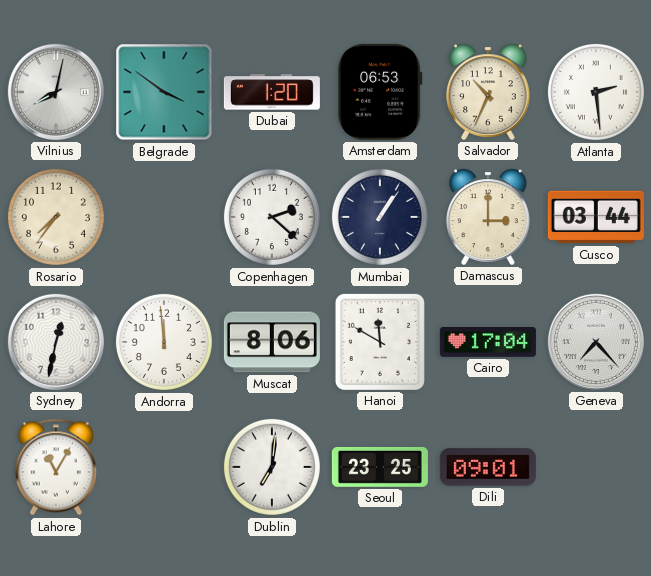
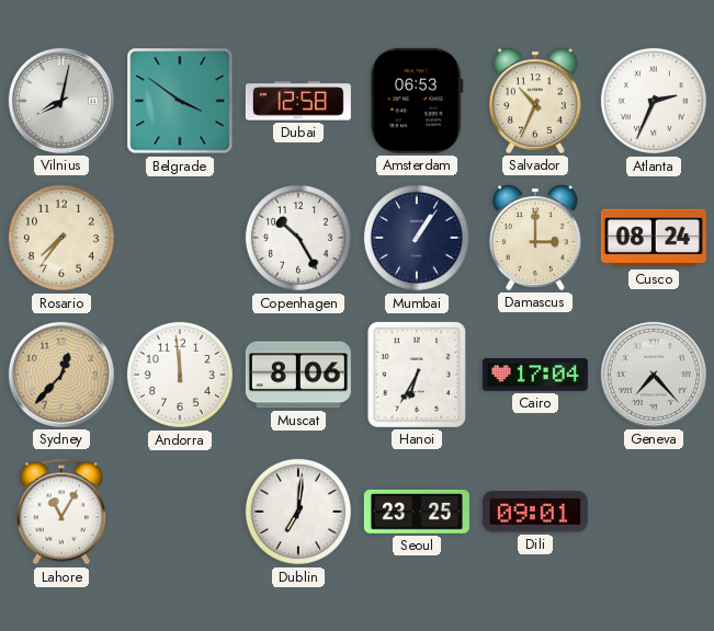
Dubai: 1:20 -> 12:58 (298, 101)
Atlanta: 2:29 -> 2:34 (654, 101)
Copenhagen: 2:22 -> 10:25 (298, 238)
Cusco: 03:44 -> 08:24 (654, 238)
Sydney: 12:32 -> 12:37 (61, 375)
Sydney dial: white -> champagne (61, 375)
Hanoi: 11:50 -> 6:35 (417, 375)
